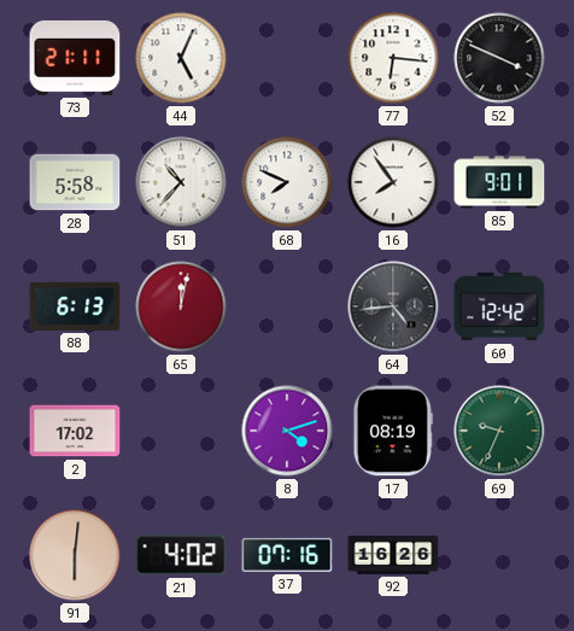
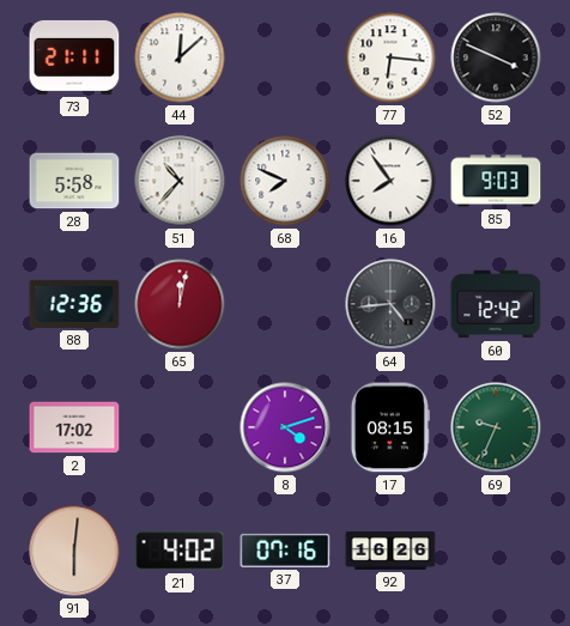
44: 5:04 -> 12:08 (180, 57)
85: 9:01 -> 9:03 (496, 181)
88: 6:13 -> 12:36 (74, 304)
17: 08:19 -> 08:15 (390, 427)
